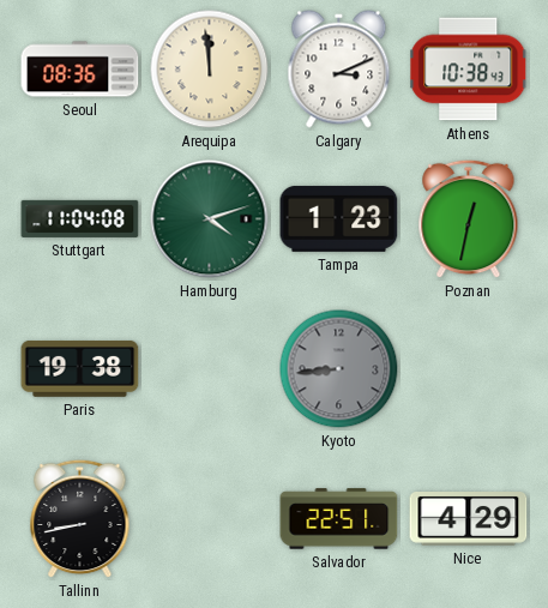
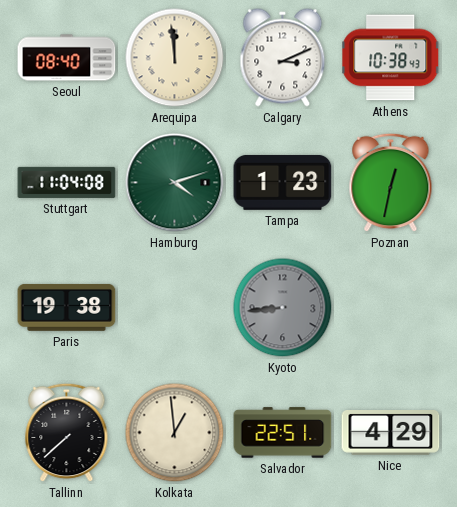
Seoul: 08:36 -> 08:40 (67, 58)
Tallinn: 8:43 -> 7:38 (67, 433)
Kolkata: none -> 12:59 (175, 433)
